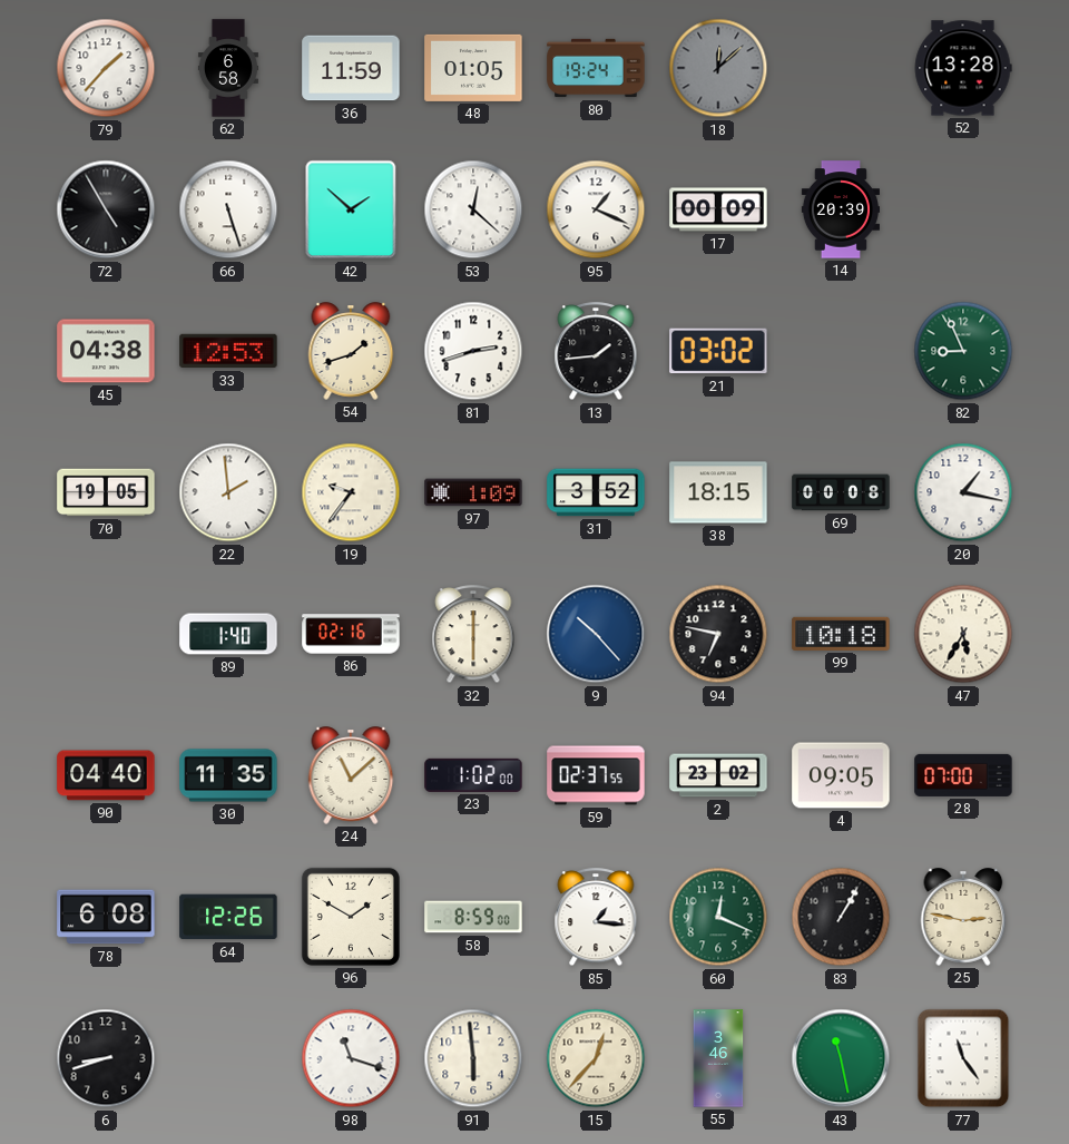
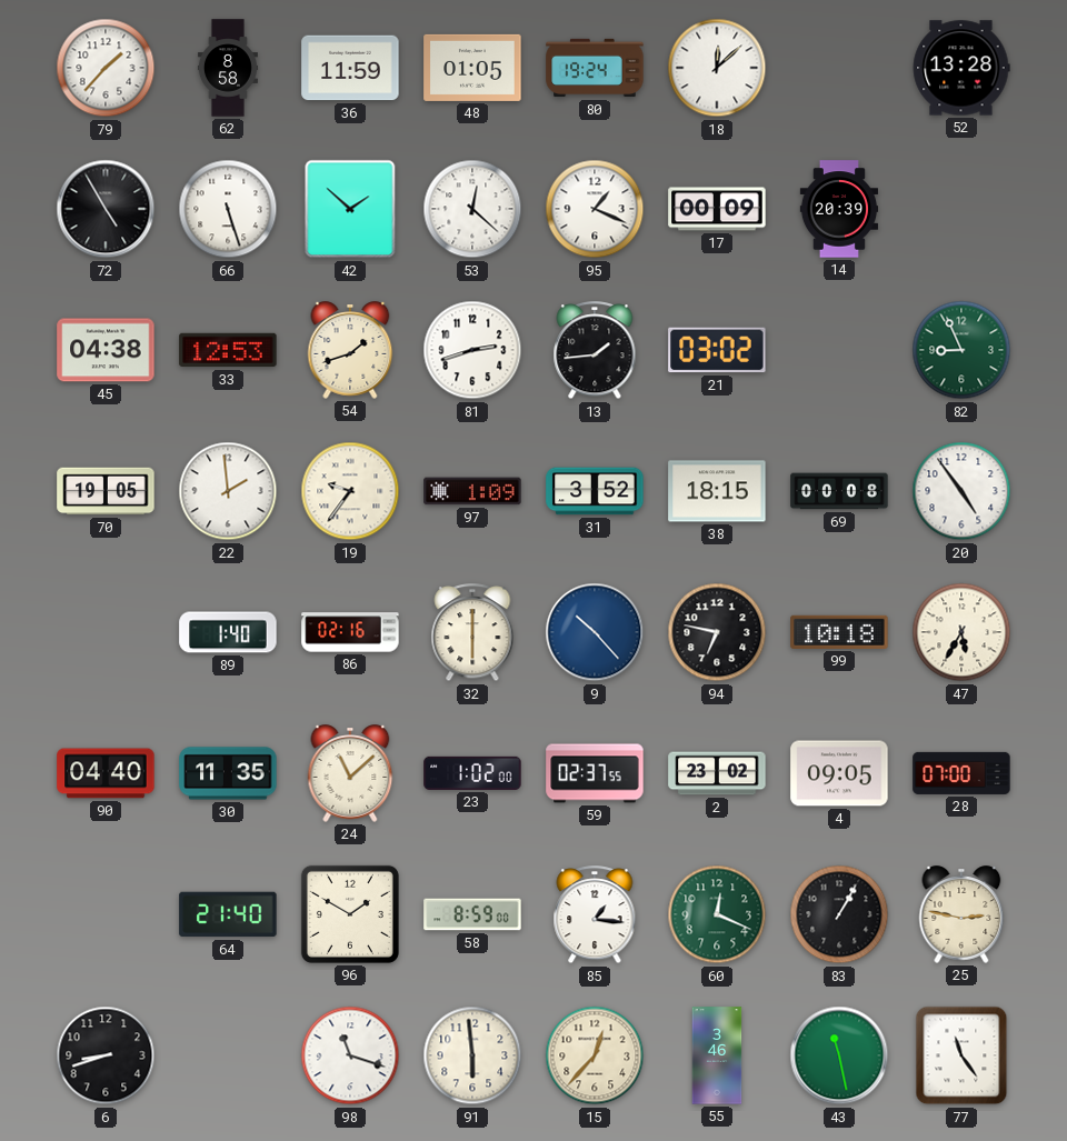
62: 6:58 -> 8:58 (228, 68)
18 dial: grey -> white (717, 68)
20: 1:17 -> 4:54 (961, 491)
78: 6:08 -> none (106, 917)
64: 12:26 -> 21:40 (228, 914)
